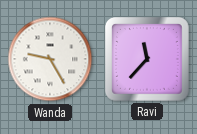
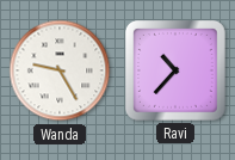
Ravi: 11:37 -> 10:37 (175, 70)
